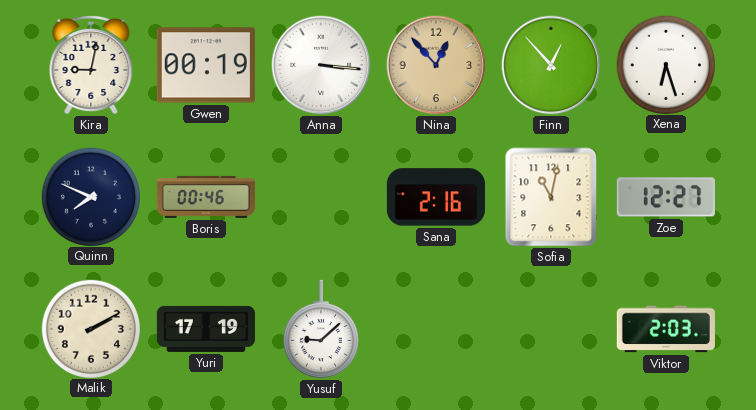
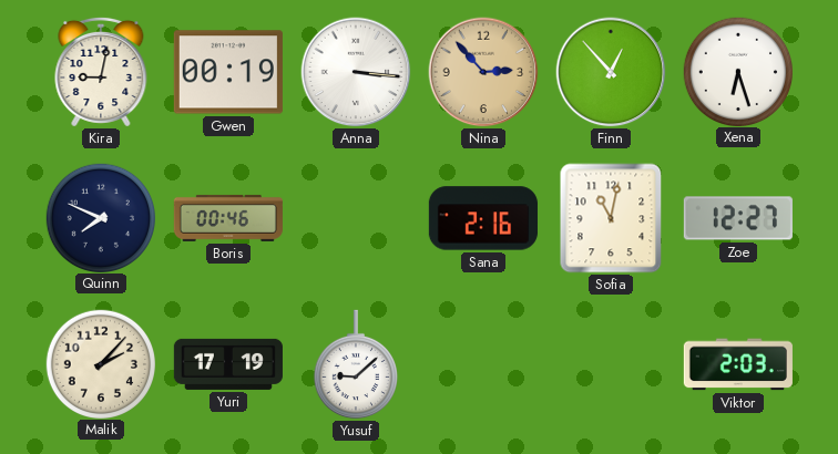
Nina: 12:53 -> 2:53 (483, 72)
Malik: 2:10 -> 2:07 (100, 363)
